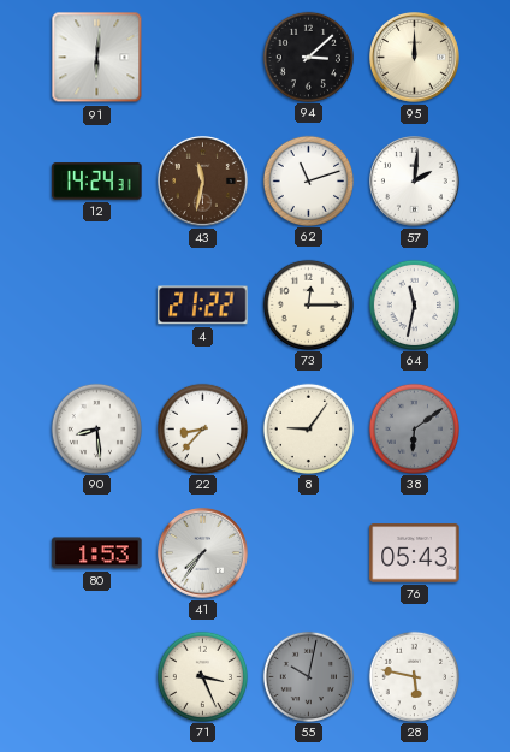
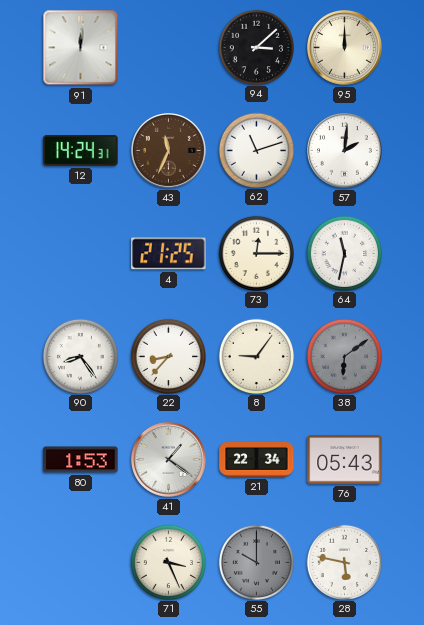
91: 6:01 -> 12:01 (81, 48)
43: 11:32 -> 11:34 (169, 151)
4: 21:22 -> 21:25 (169, 254)
90: 8:29 -> 8:24 (80, 356)
41: 7:36 -> 1:21 (169, 460)
21: none -> 22:34 (257, 460)
55: 10:02 -> 10:00 (256, 562)
